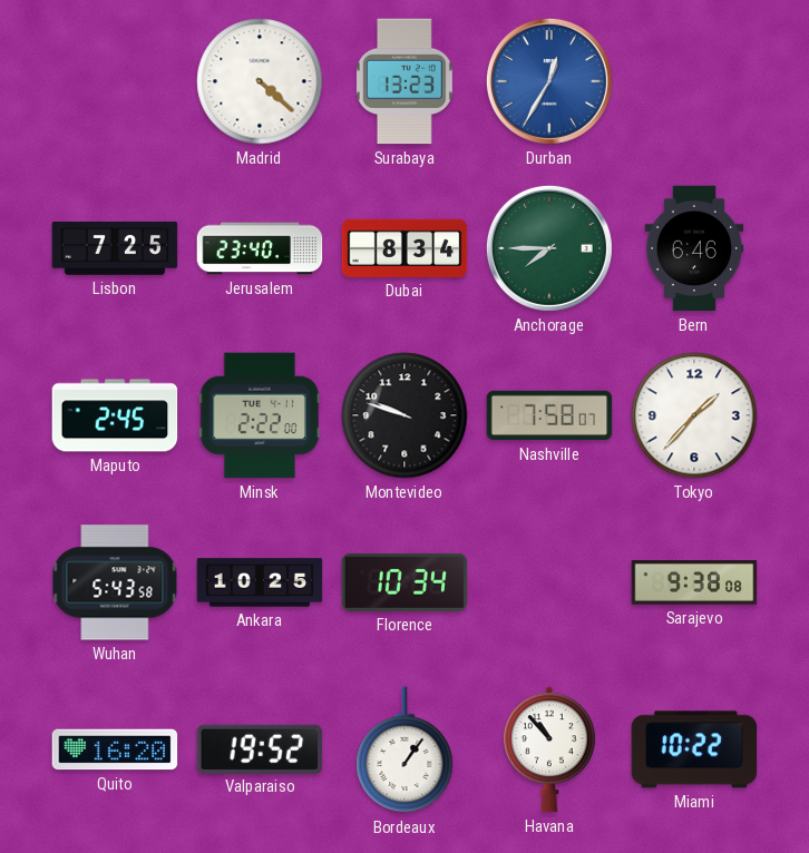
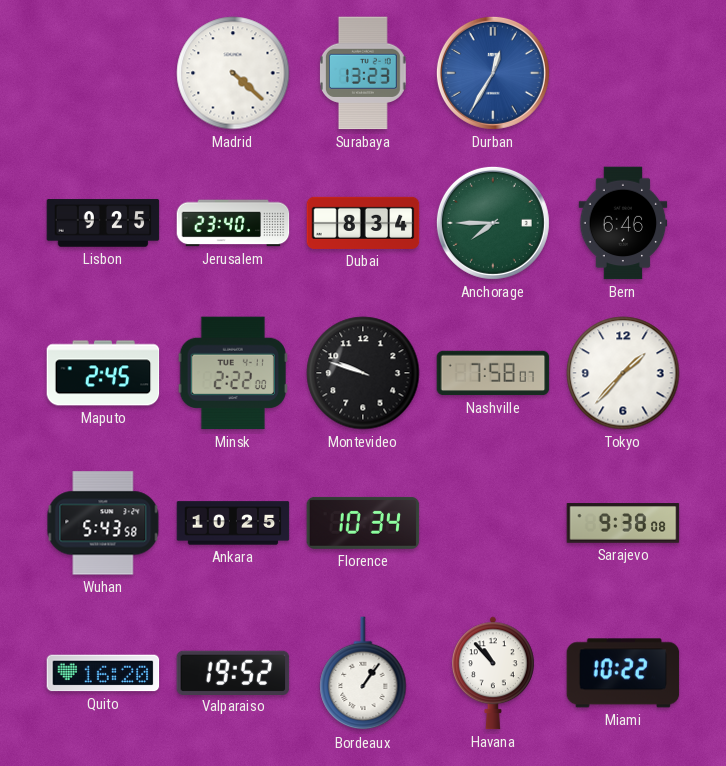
Lisbon: 7:25 -> 9:25 (103, 223)
